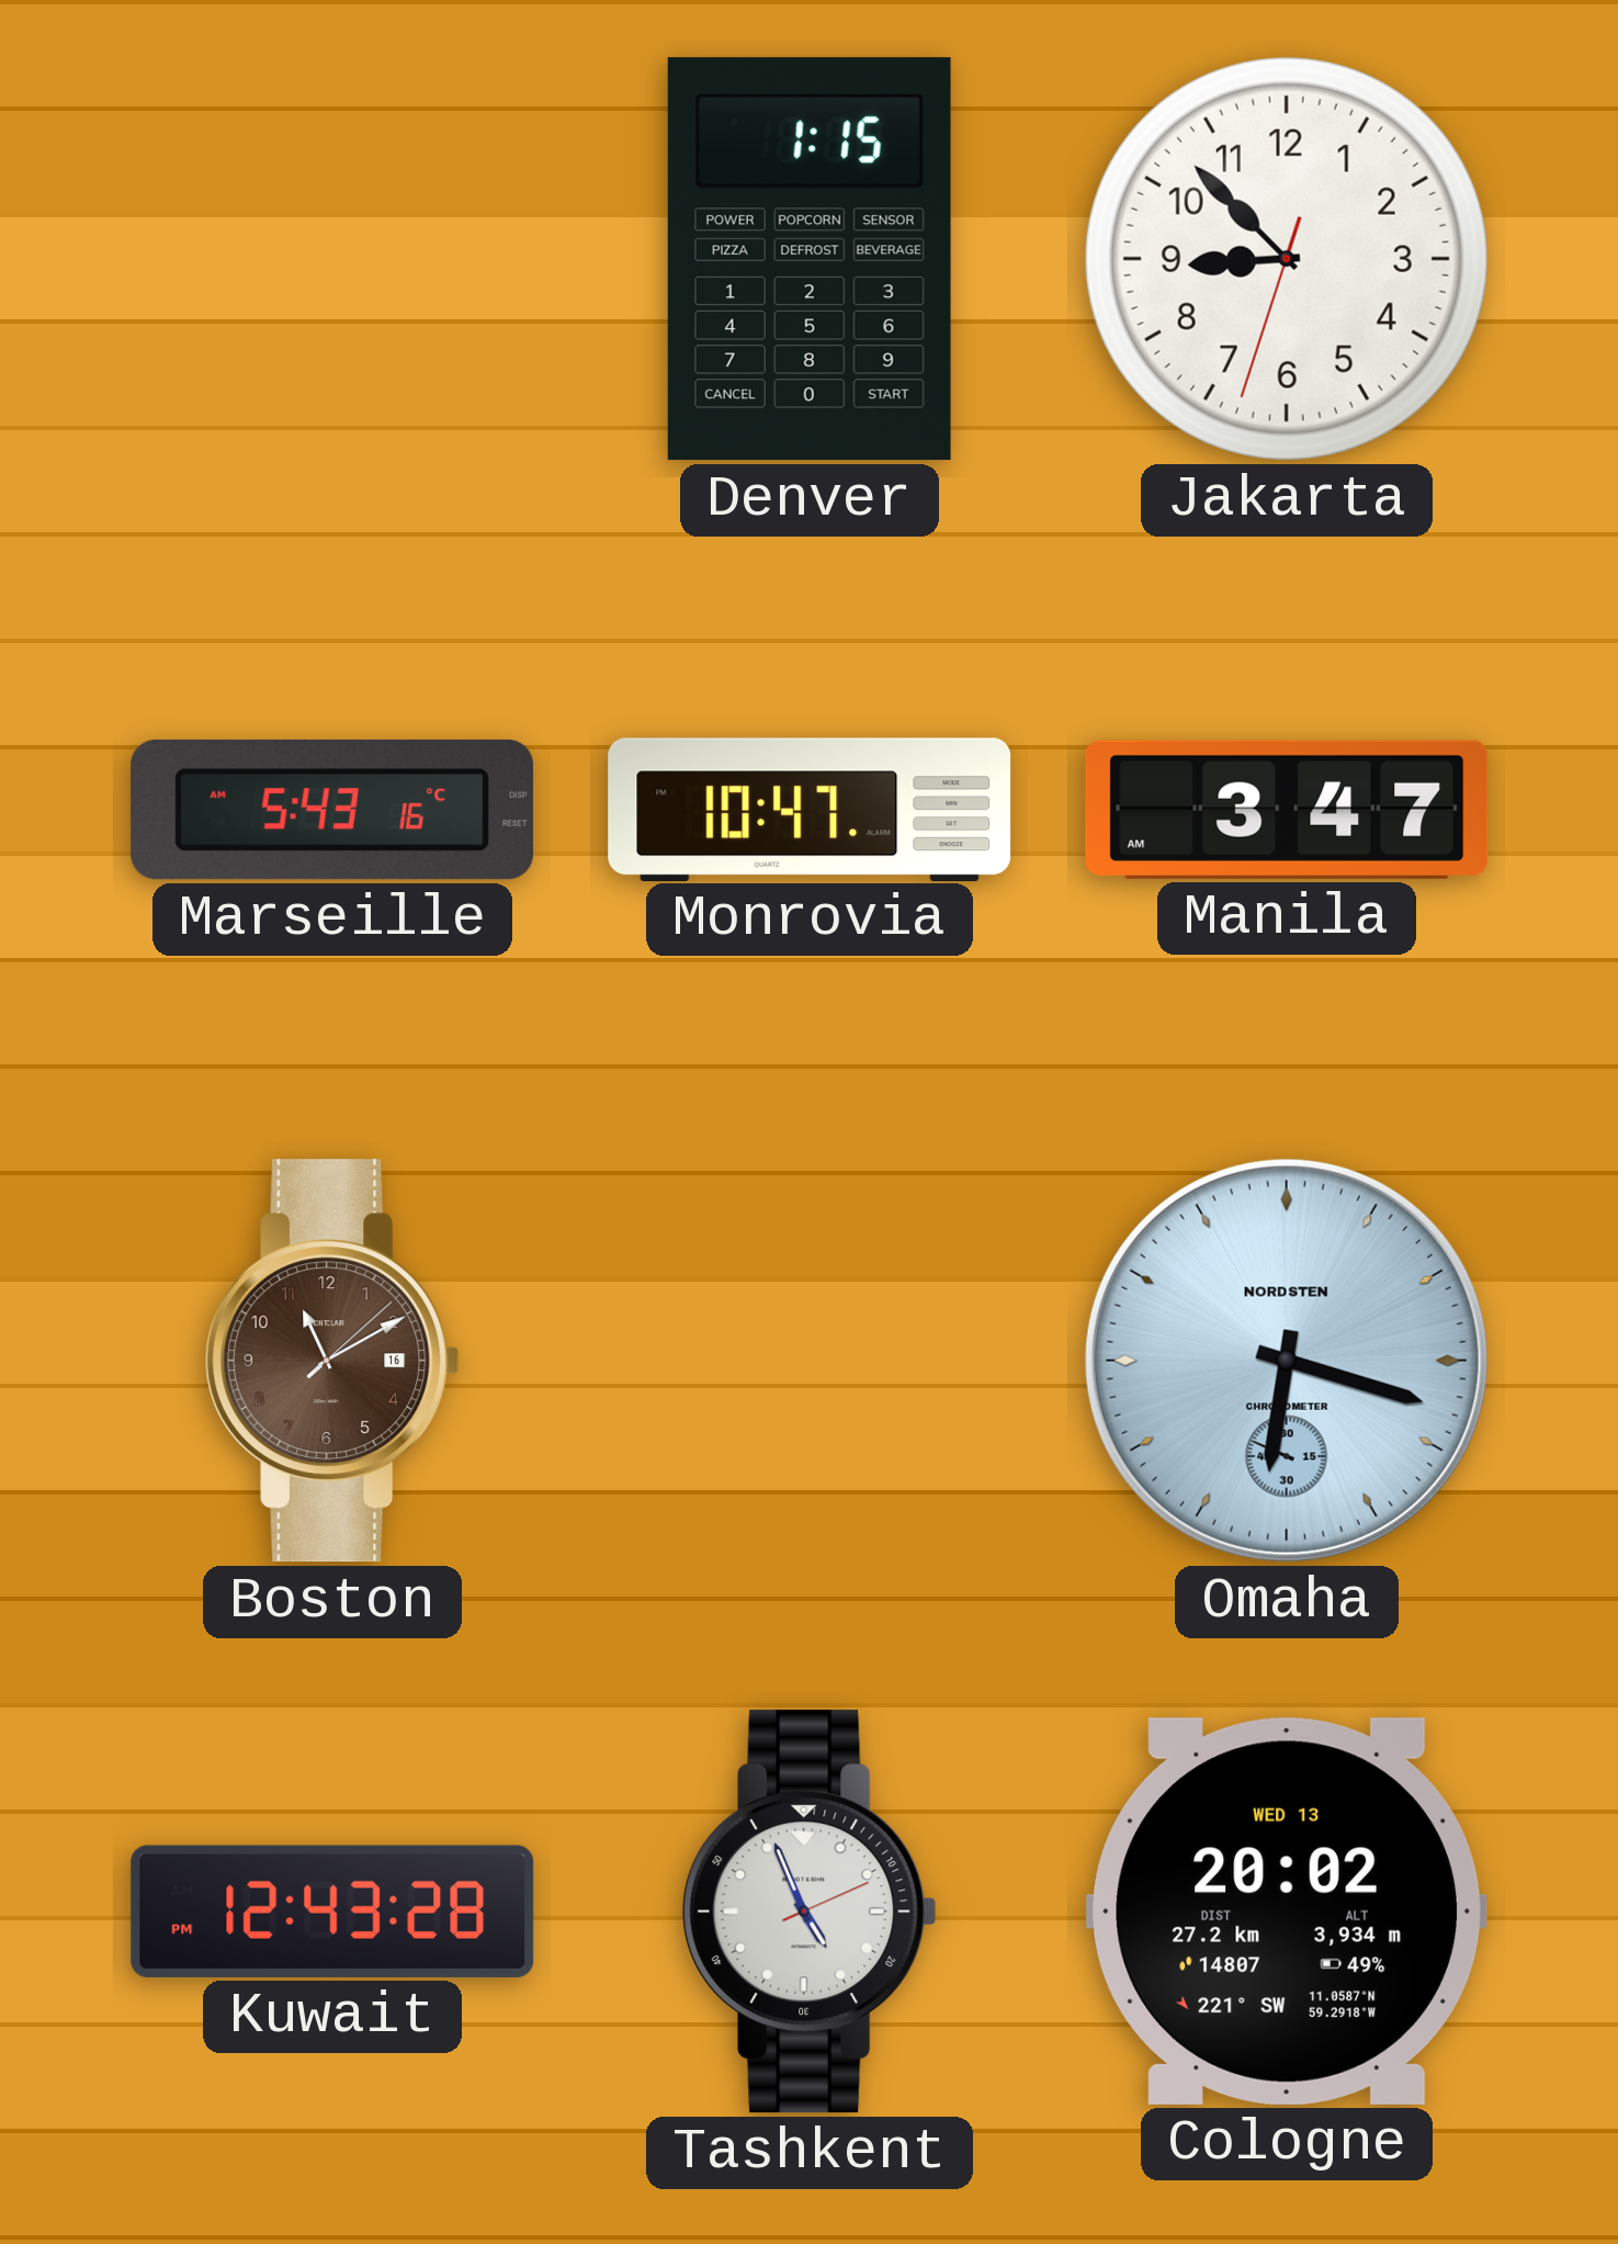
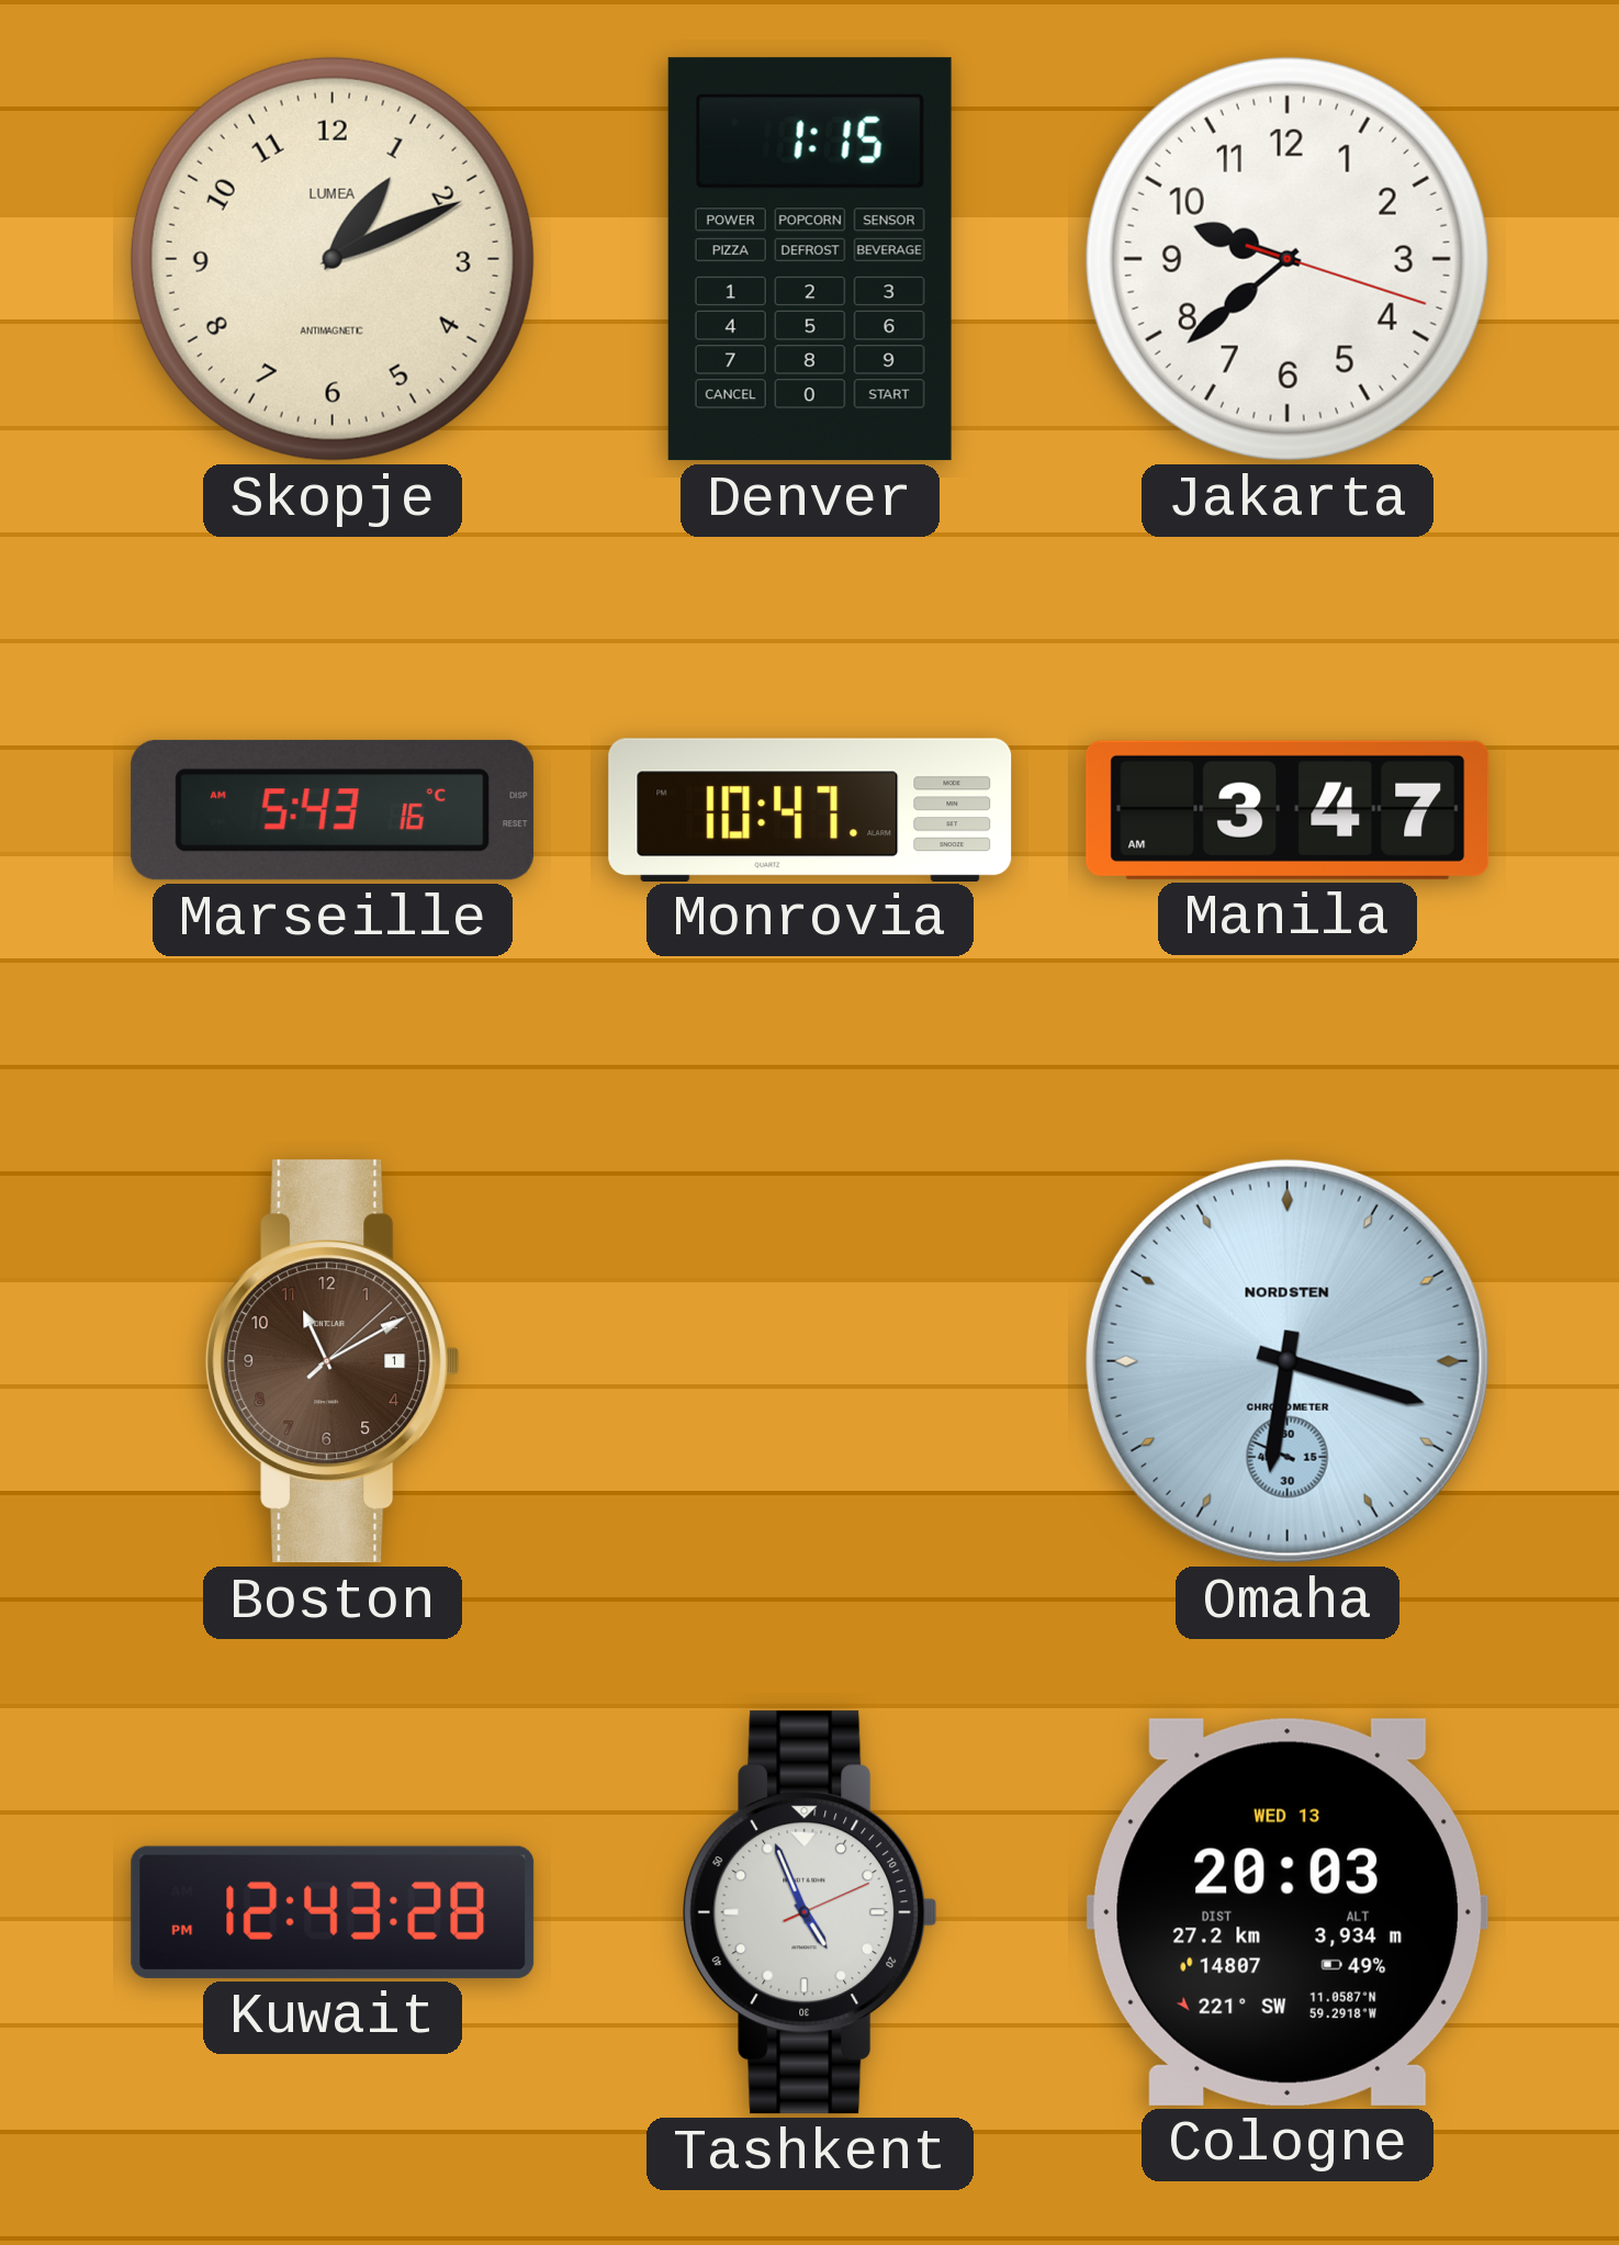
Skopje: none -> 1:11 (333, 259)
Jakarta: 8:52 -> 9:38 (1288, 259)
Boston date: 16 -> 1 (333, 1361)
Cologne: 20:02 -> 20:03 (1286, 1912)
